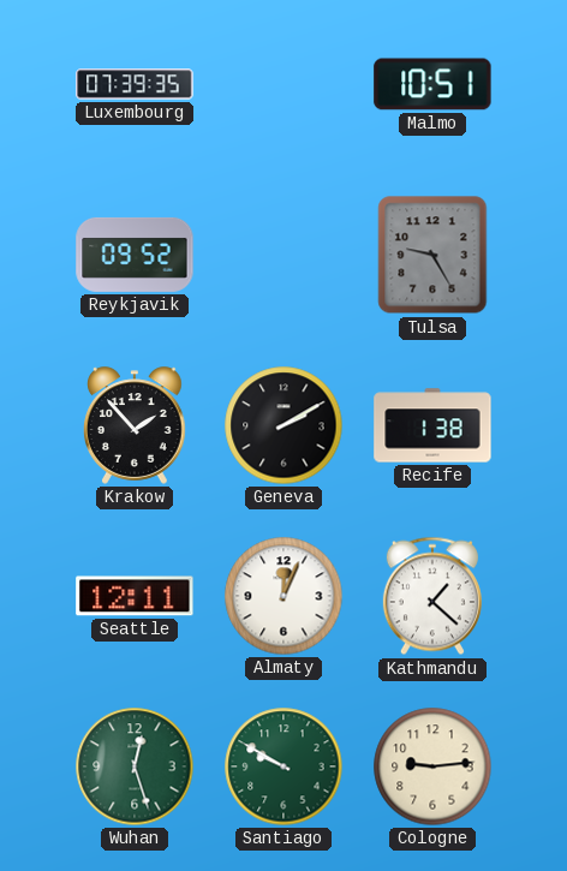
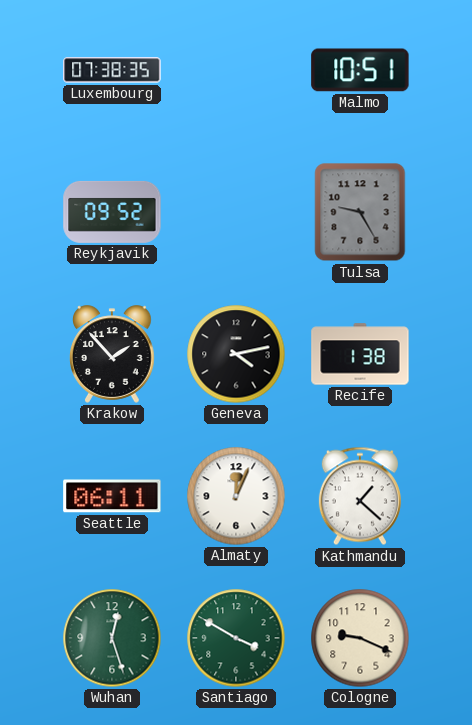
Luxembourg: 07:39 -> 07:38 (112, 70)
Geneva: 2:10 -> 4:13 (236, 354)
Seattle: 12:11 -> 06:11 (112, 496)
Santiago: 9:50 -> 3:50 (236, 638)
Cologne: 9:14 -> 9:19 (360, 638)
